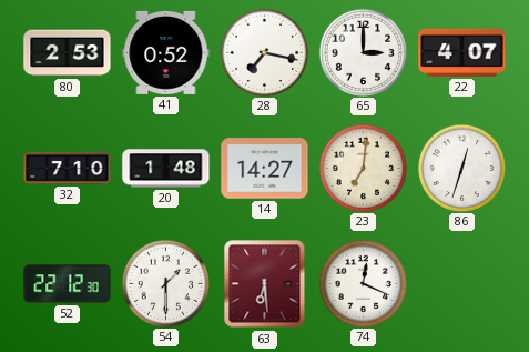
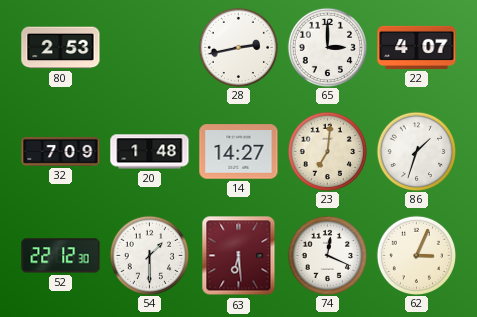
41: 0:52 -> none (166, 52)
28: 7:17 -> 2:43 (238, 47)
32: 7:10 -> 7:09 (61, 152)
86: 12:33 -> 1:33 (416, 151)
62: none -> 3:04 (416, 255)
